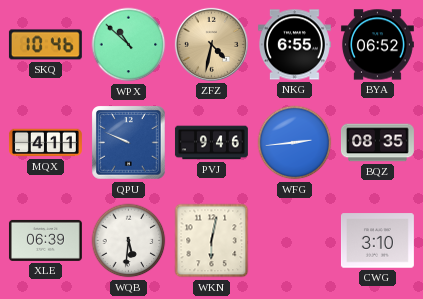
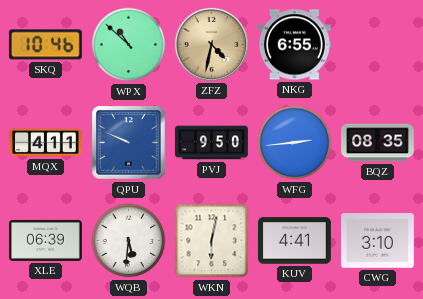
BYA: 06:52 -> none (377, 45)
PVJ: 9:46 -> 9:50 (211, 143)
KUV: none -> 4:41 (294, 241)
